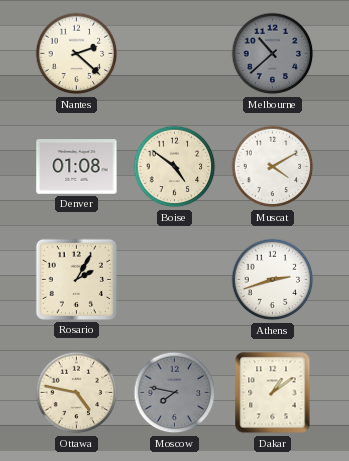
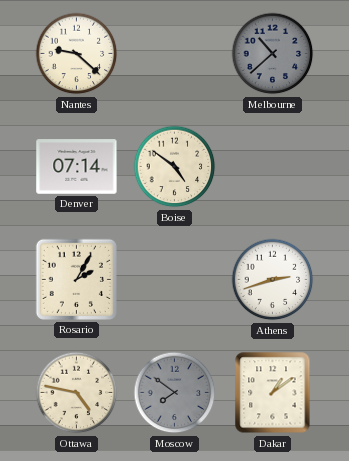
Nantes: 2:22 -> 9:22 (77, 54)
Denver: 01:08 -> 07:14 (77, 167)
Muscat: 4:10 -> none (273, 167)
Moscow: 7:47 -> 7:51 (175, 393)
